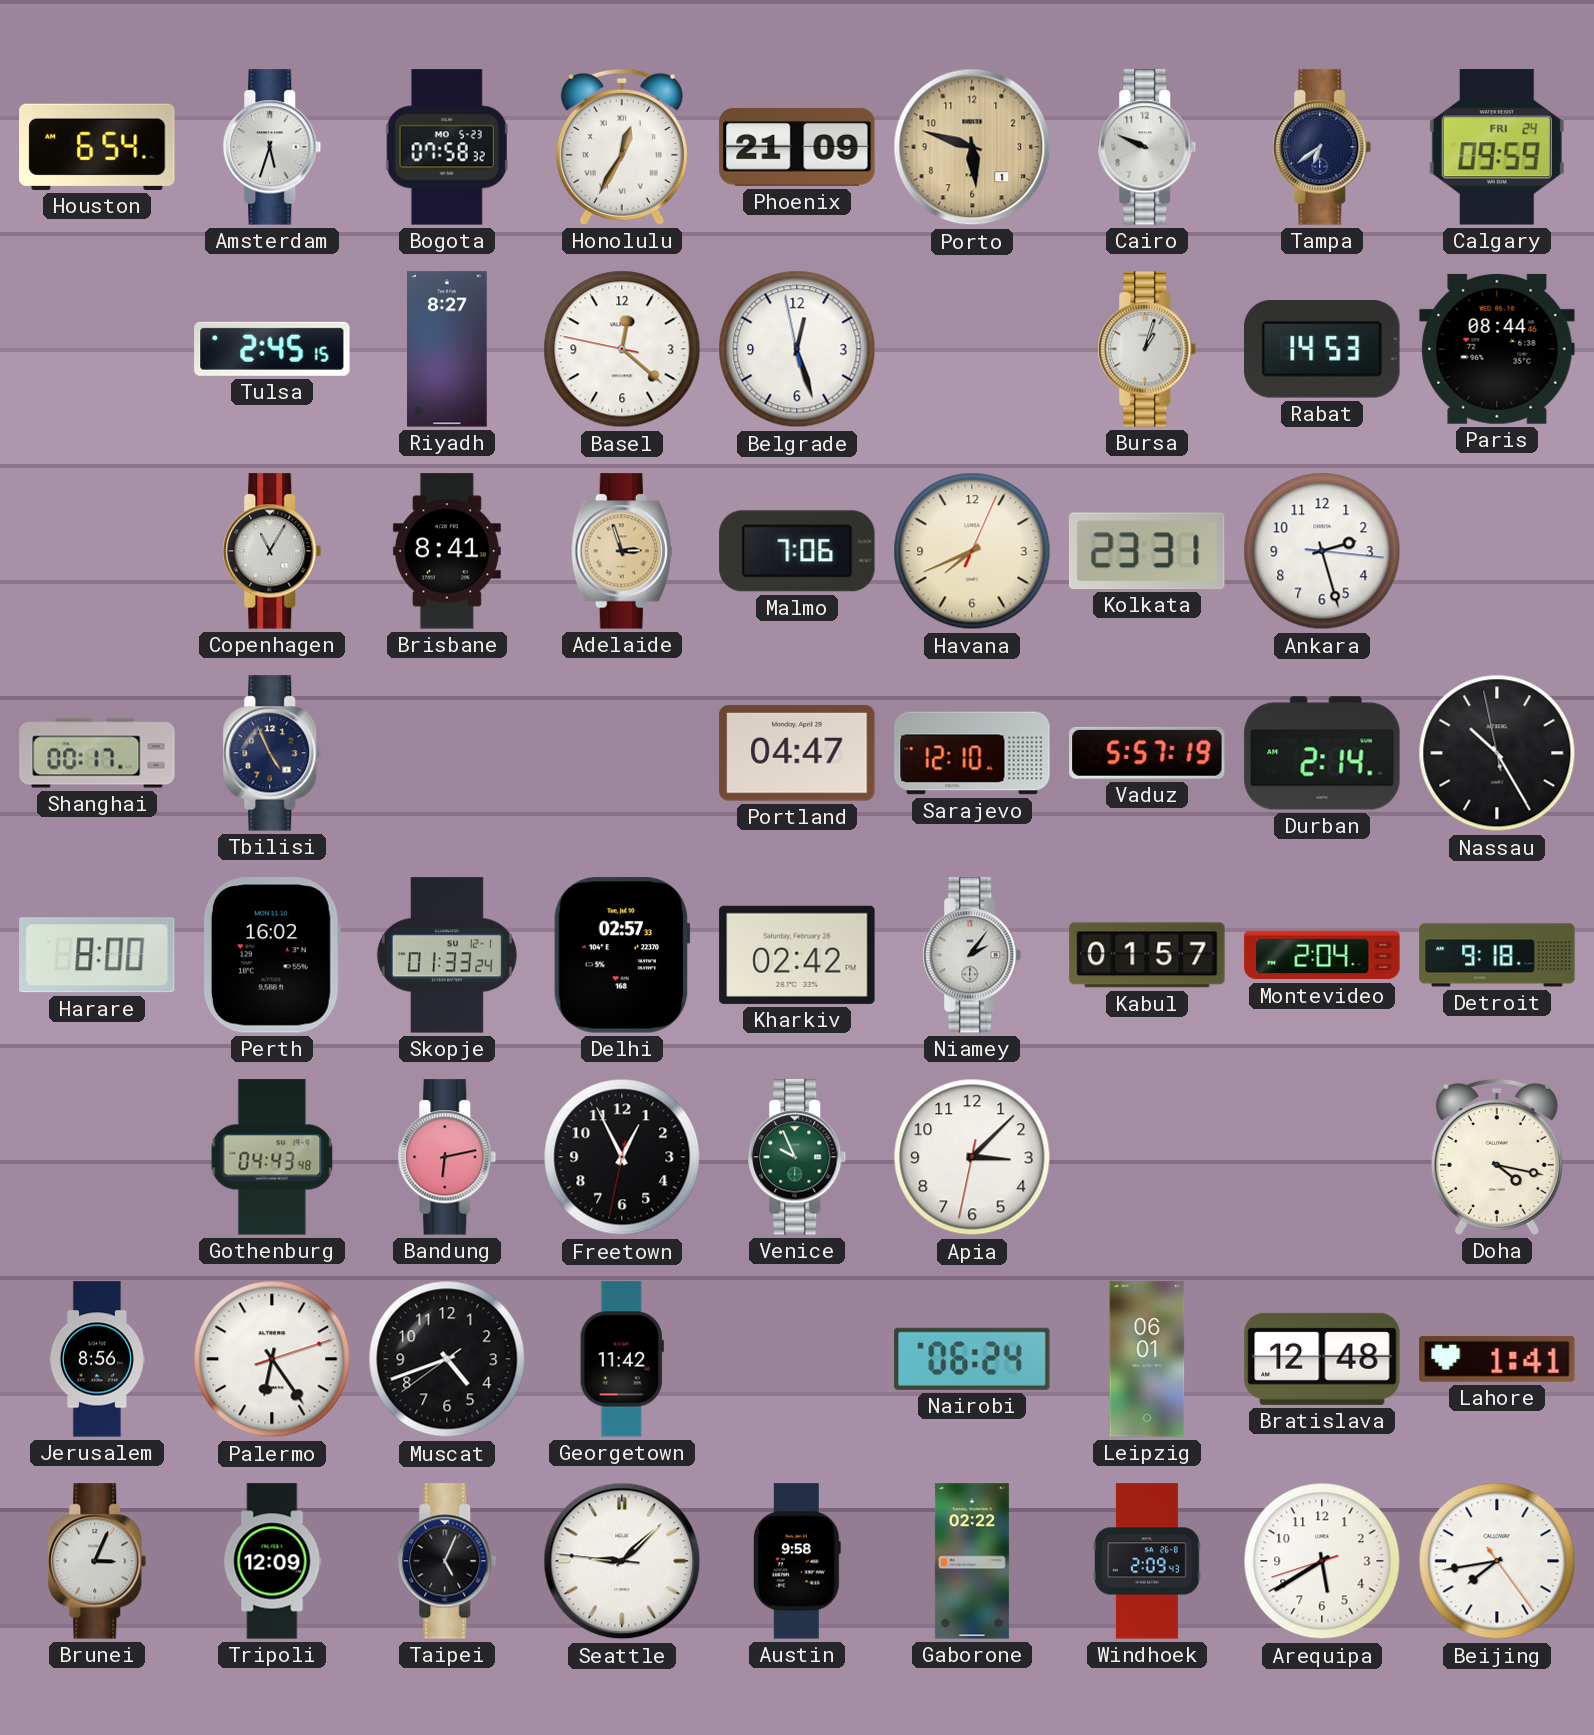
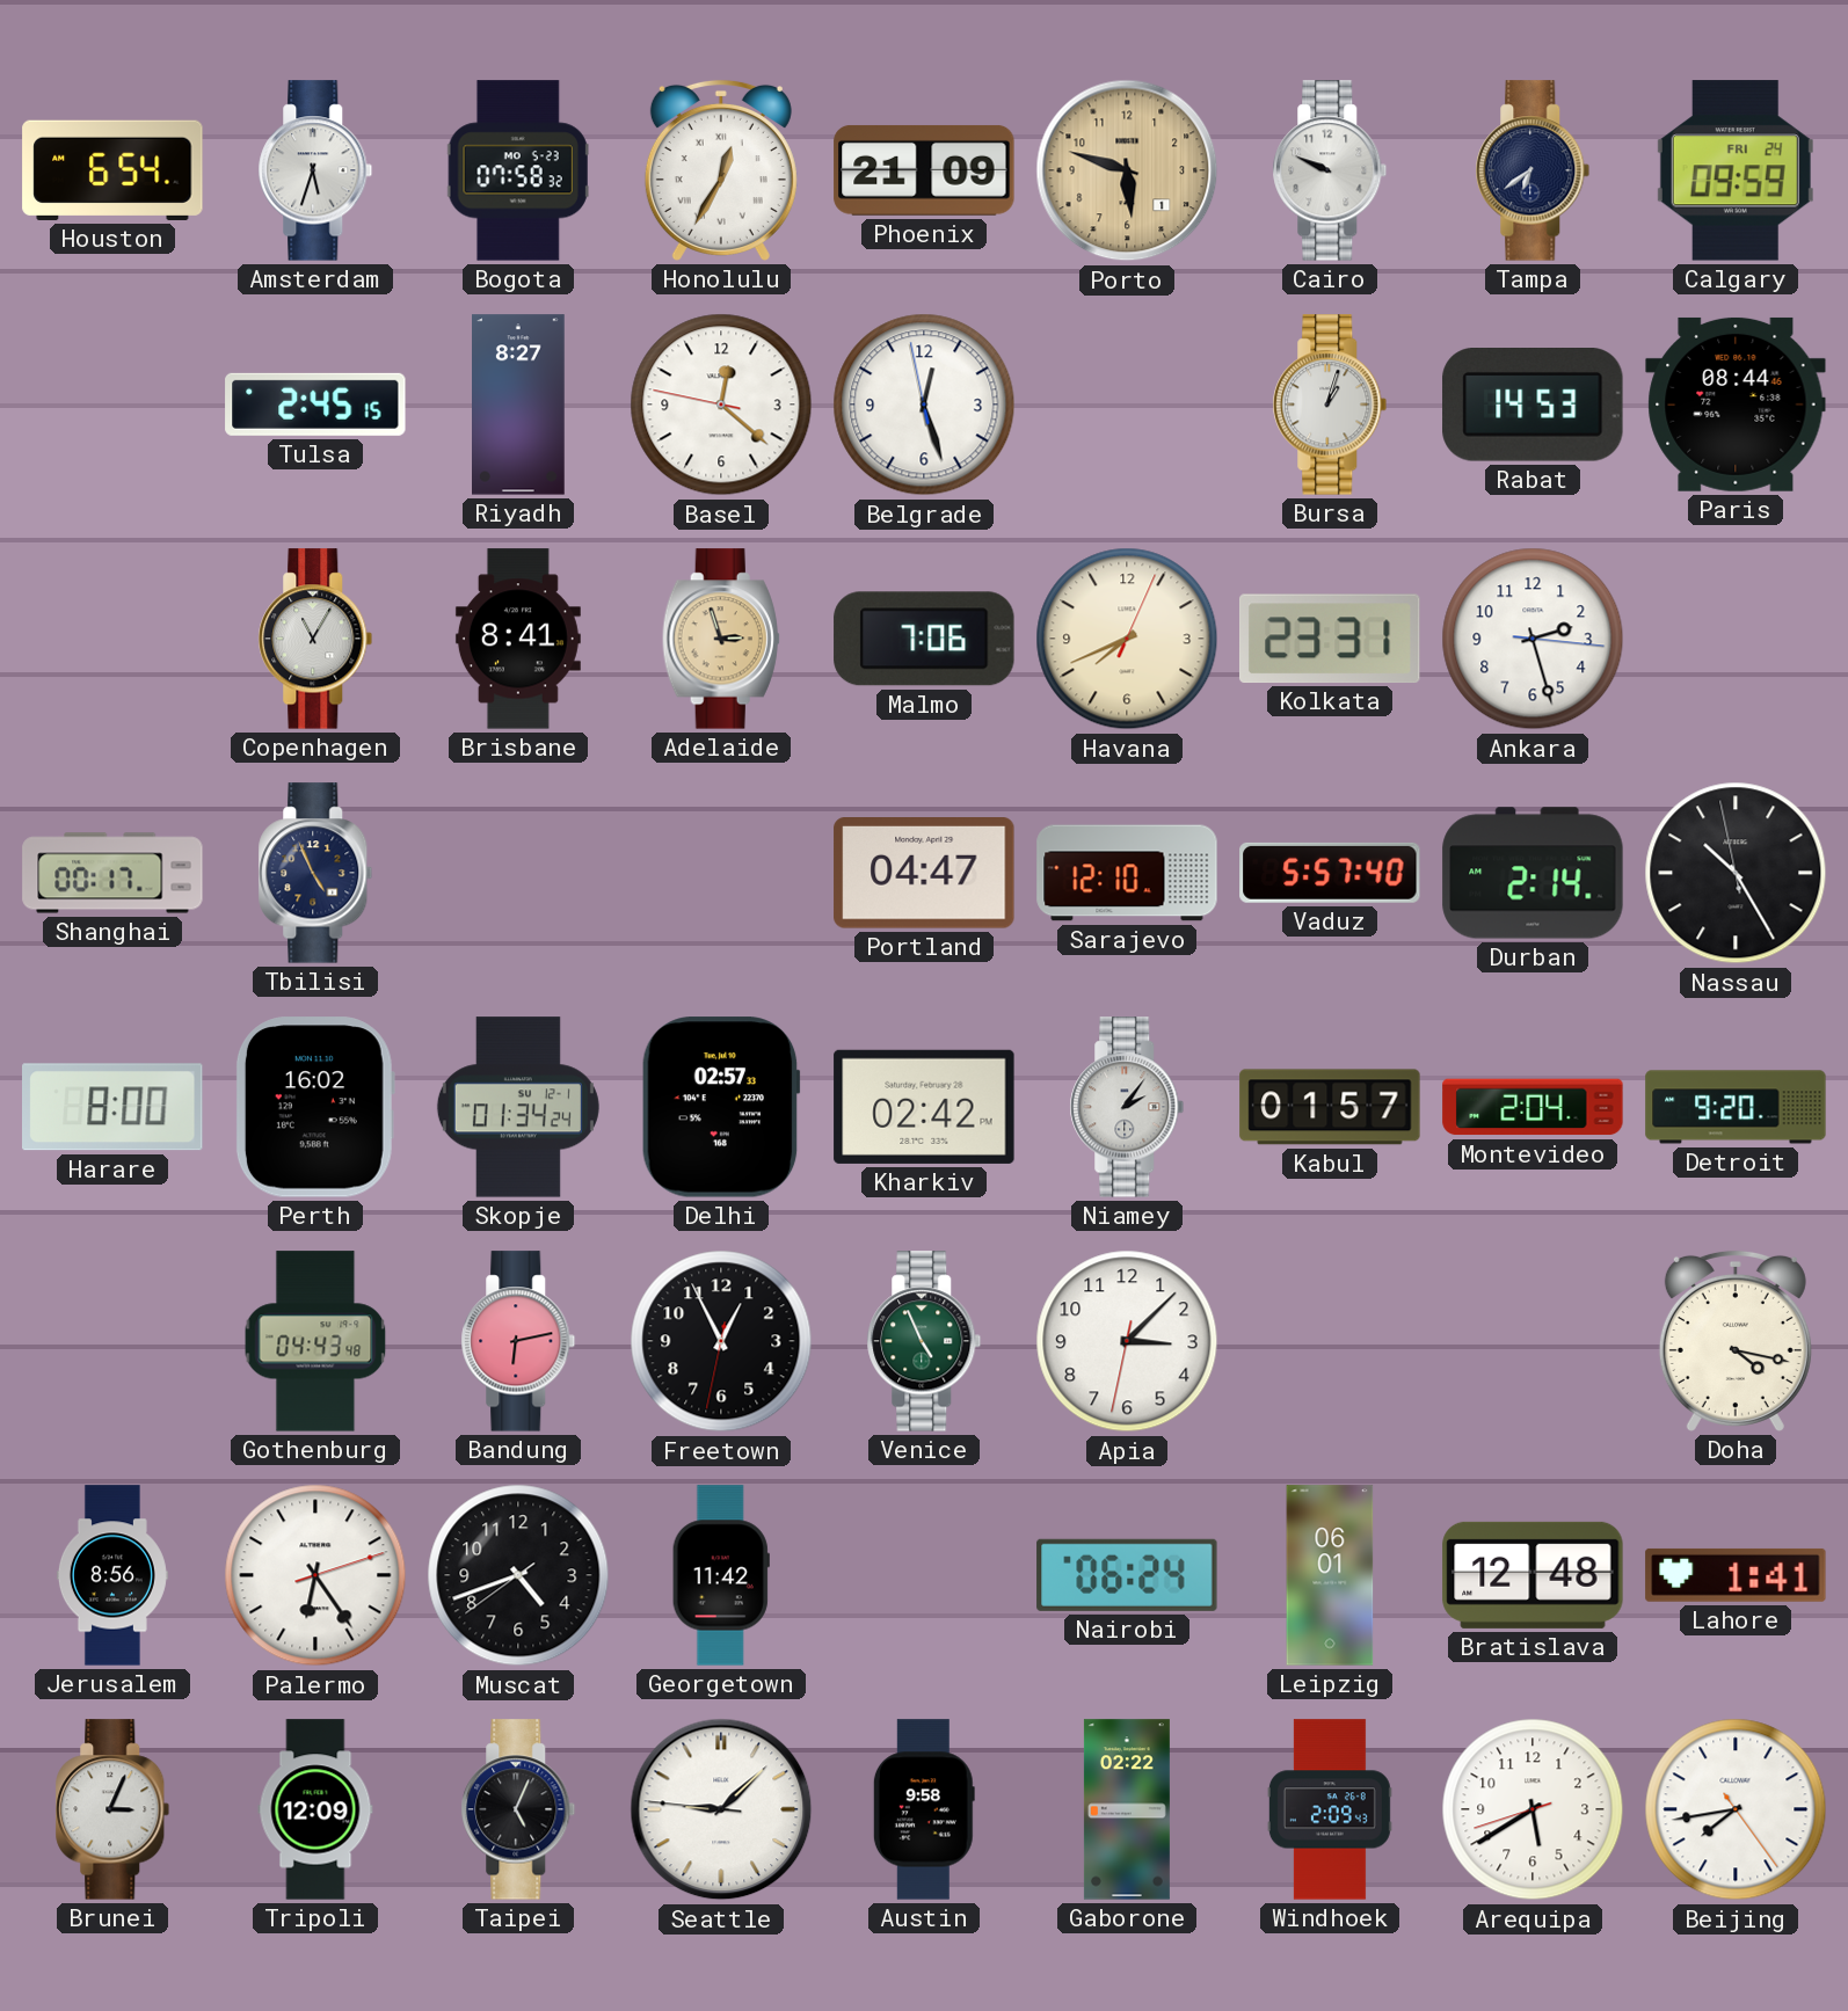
Vaduz: 5:57:19 -> 5:57:40 (1330, 873)
Skopje: 01:33 -> 01:34 (518, 1107)
Detroit: 9:18 -> 9:20 (1736, 1107)
Venice: 9:56 -> 4:56 (924, 1341)
